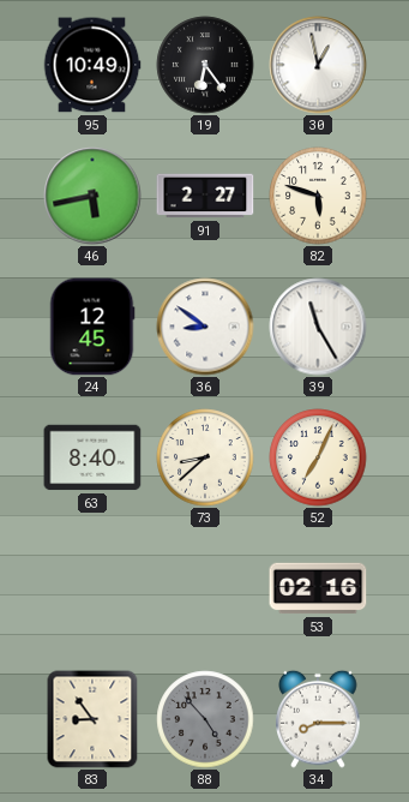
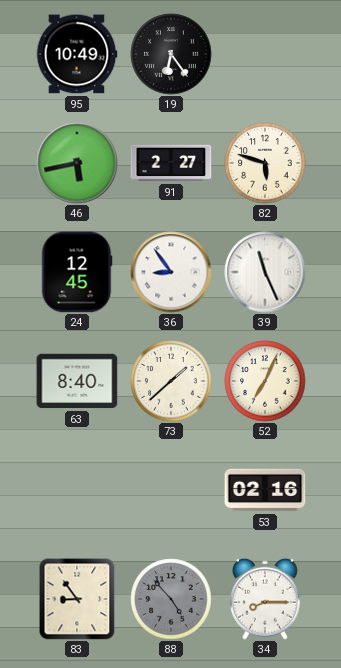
30: 12:58 -> none (318, 65)
36: 8:51 -> 8:54 (171, 272)
39: 11:25 -> 11:26 (265, 272)
73: 8:38 -> 1:38 (171, 381)
